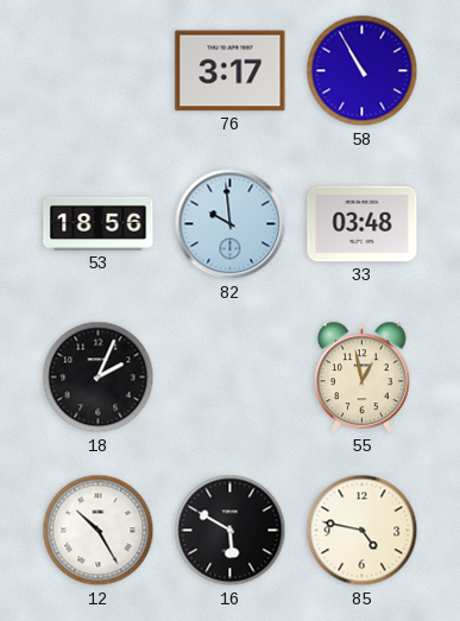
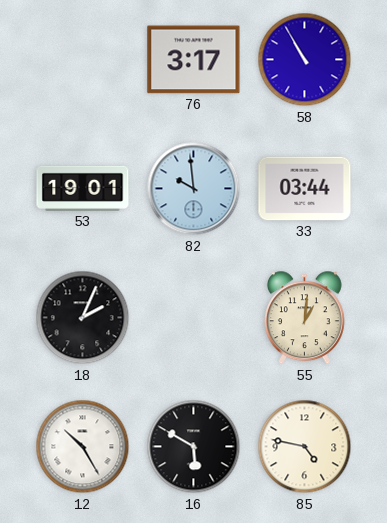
53: 18:56 -> 19:01 (83, 188)
33: 03:48 -> 03:44 (305, 189)
55: 12:58 -> 1:01 (304, 318)
